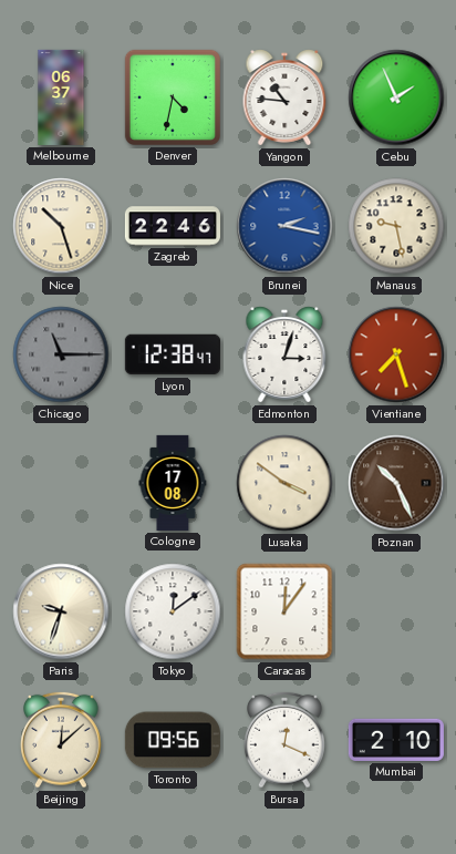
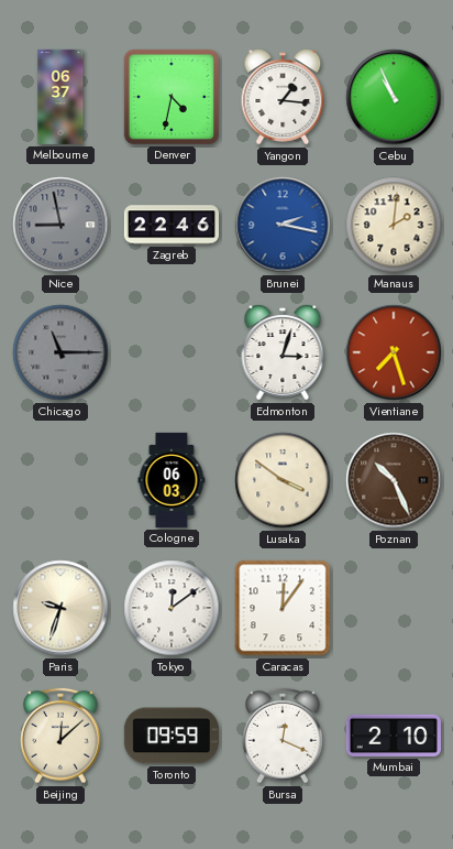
Yangon: 10:46 -> 1:16 (283, 97)
Cebu: 1:56 -> 10:56 (394, 97)
Nice: 10:27 -> 8:58 (60, 225)
Nice dial: cream -> grey (60, 225)
Manaus: 9:28 -> 2:01 (394, 225)
Lyon: 12:38 -> none (173, 354)
Cologne: 17:08 -> 06:03 (172, 480)
Toronto: 09:56 -> 09:59 (172, 736)
